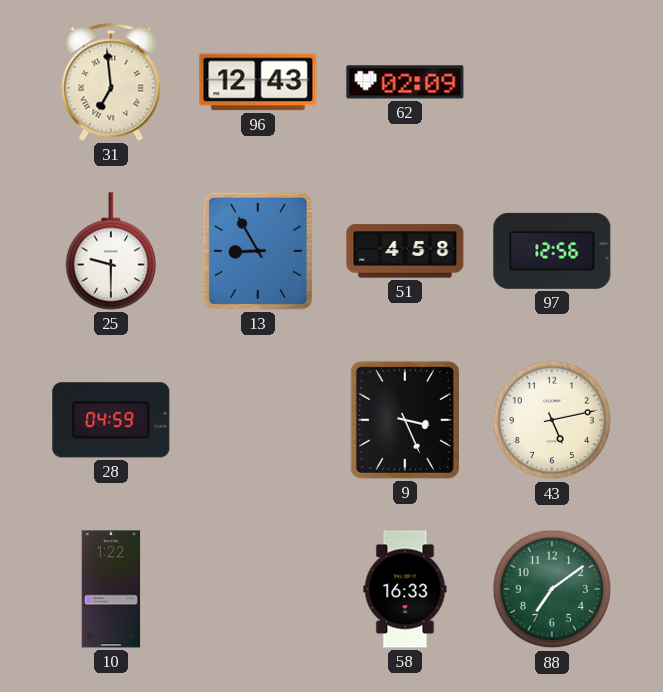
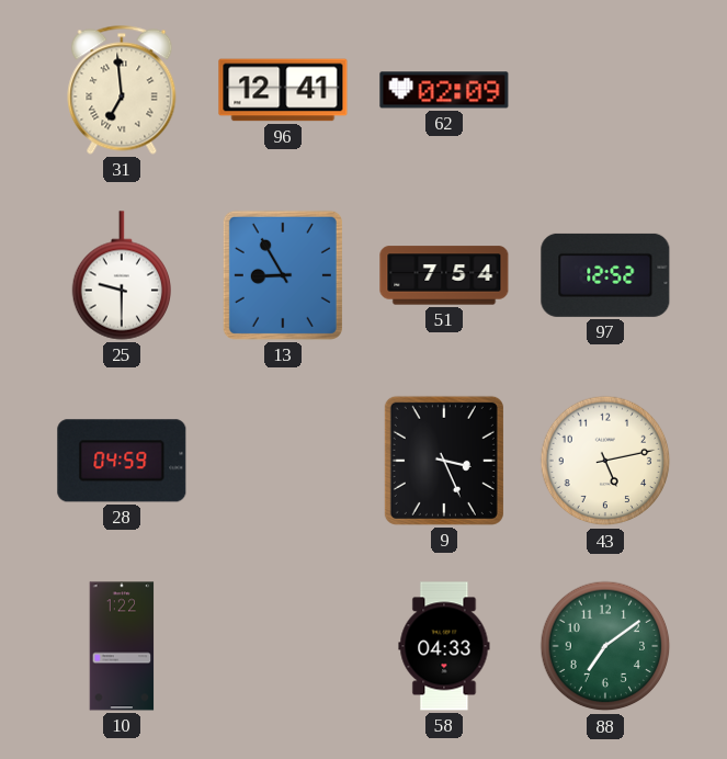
96: 12:43 -> 12:41 (283, 90)
51: 4:58 -> 7:54 (444, 275)
97: 12:56 -> 12:52 (605, 275)
58: 16:33 -> 04:33 (444, 646)
